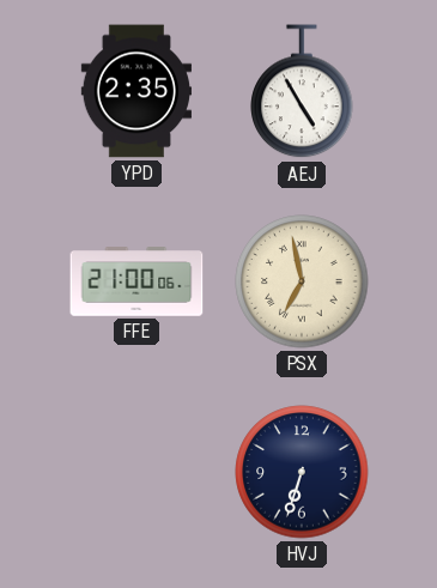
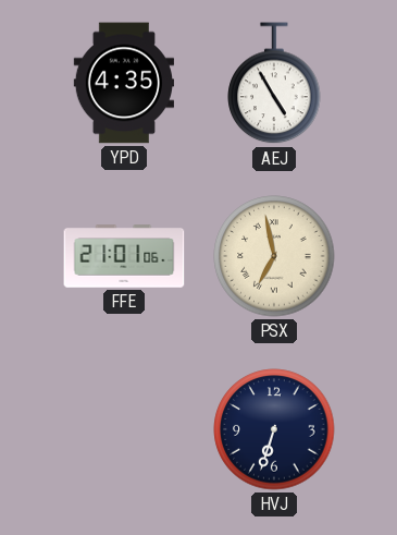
YPD: 2:35 -> 4:35 (123, 83)
FFE: 21:00 -> 21:01 (124, 256)
